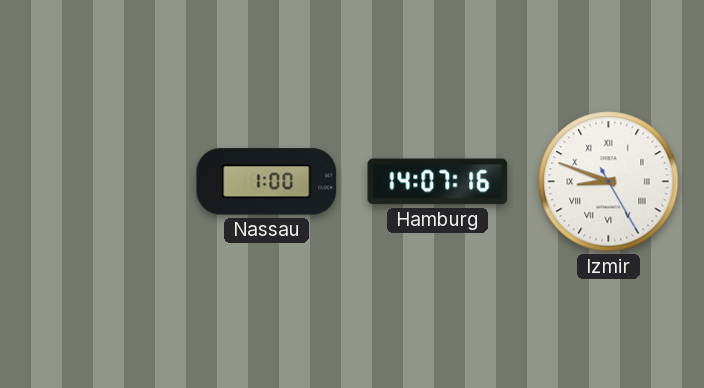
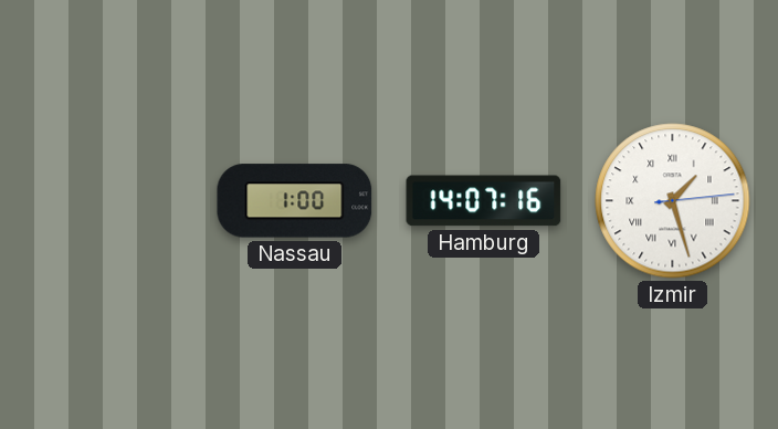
Izmir: 8:48 -> 1:27 (673, 201)
